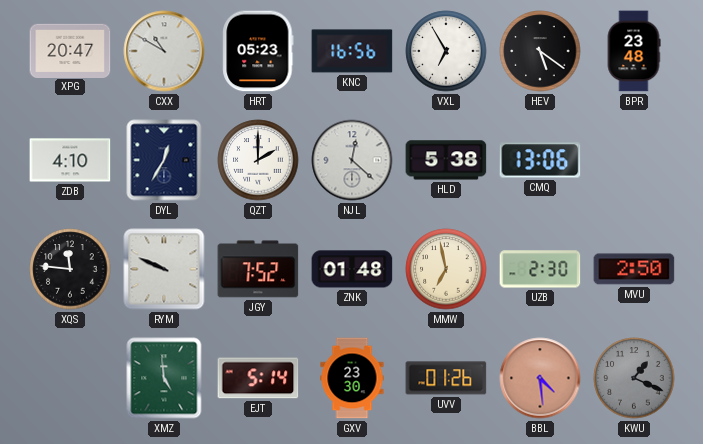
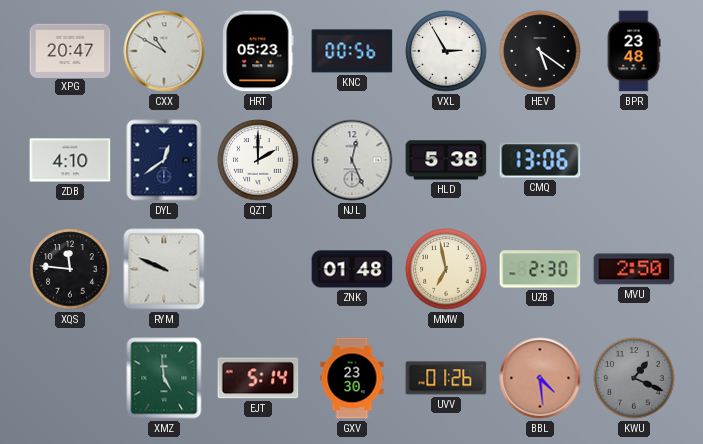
KNC: 16:56 -> 00:56 (352, 51)
VXL: 6:55 -> 2:55 (446, 51)
DYL: 12:35 -> 12:39 (164, 160)
NJL: 12:22 -> 12:26 (352, 160)
JGY: 7:52 -> none (258, 269)
